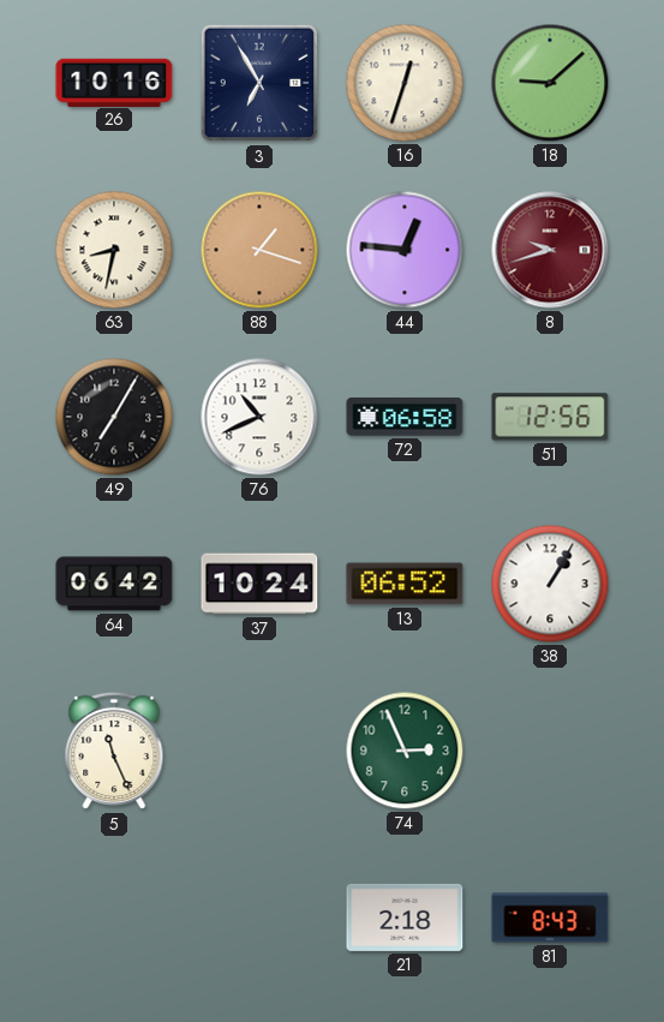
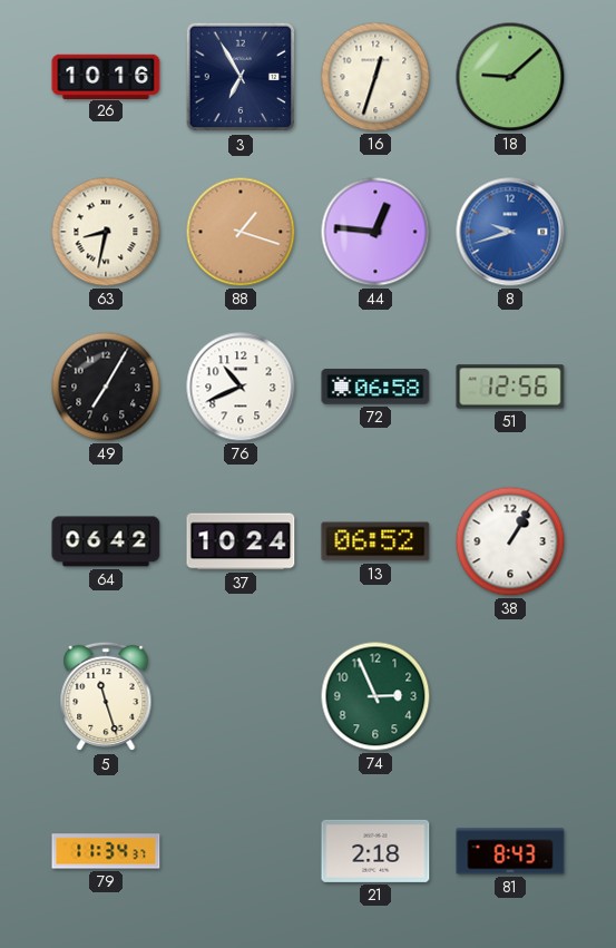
8 dial: burgundy -> blue (510, 232)
5: 11:26 -> 11:27 (106, 696)
79: none -> 11:34 (106, 851)
